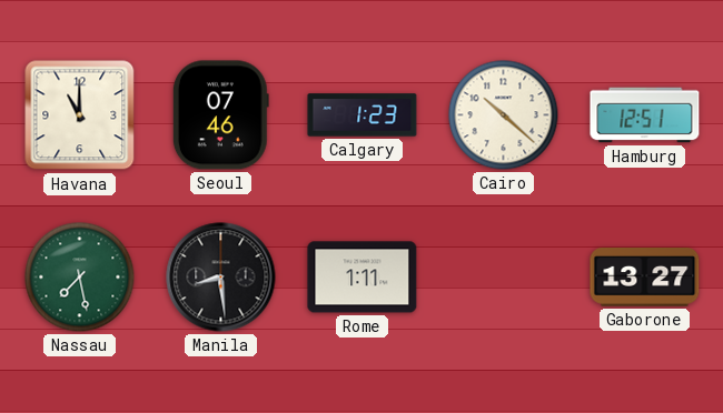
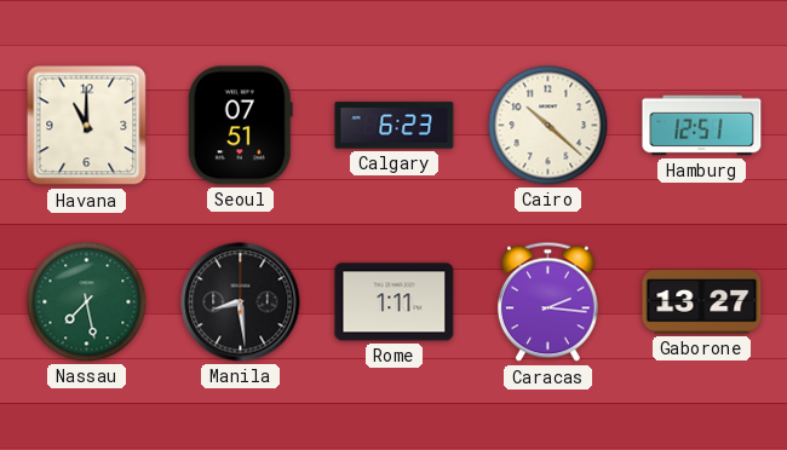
Seoul: 07:46 -> 07:51 (240, 126)
Calgary: 1:23 -> 6:23 (395, 126)
Caracas: none -> 2:16 (548, 302)
